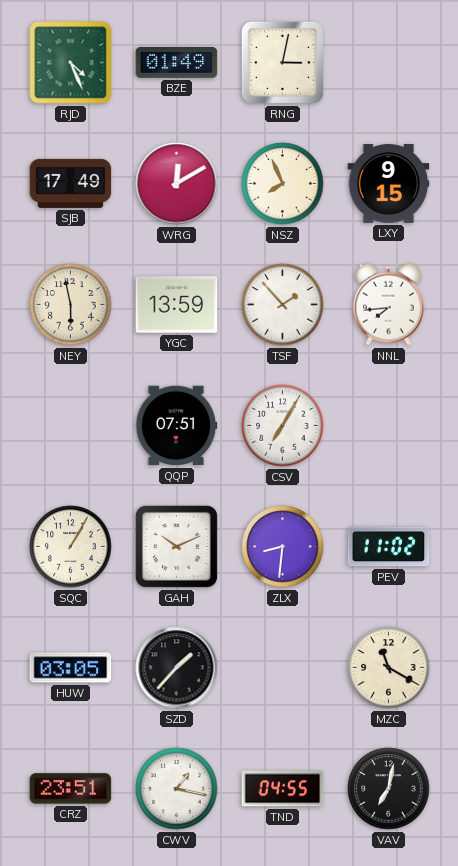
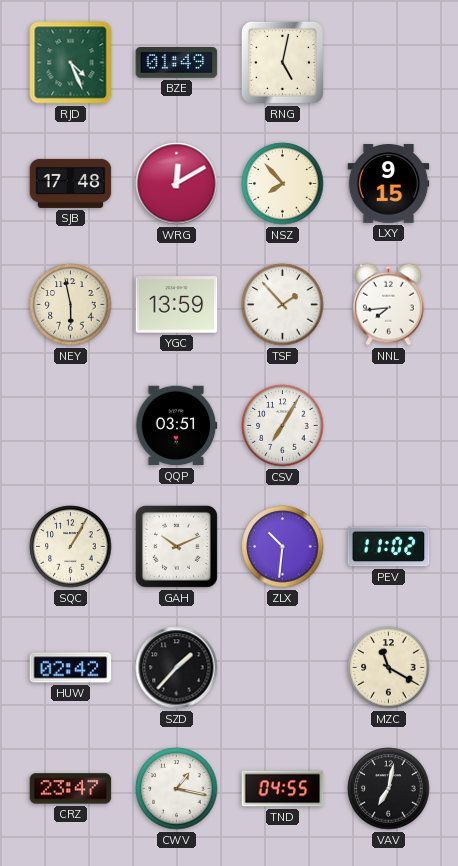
RNG: 3:02 -> 5:02 (282, 62)
SJB: 17:49 -> 17:48 (71, 183)
NSZ: 7:56 -> 7:53 (283, 184)
QQP: 07:51 -> 03:51 (176, 426)
ZLX: 8:31 -> 10:31 (283, 547)
HUW: 03:05 -> 02:42 (71, 668)
CRZ: 23:51 -> 23:47 (71, 789)
